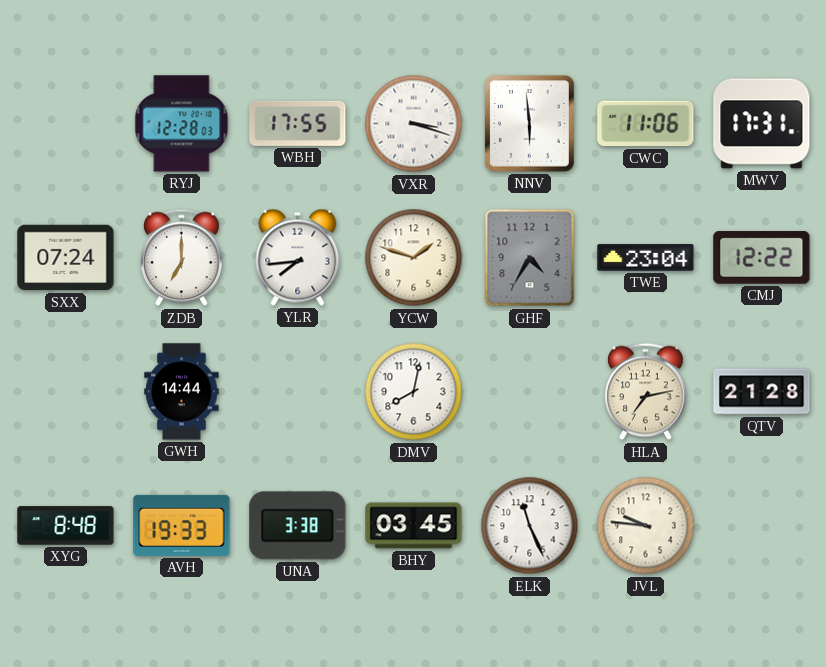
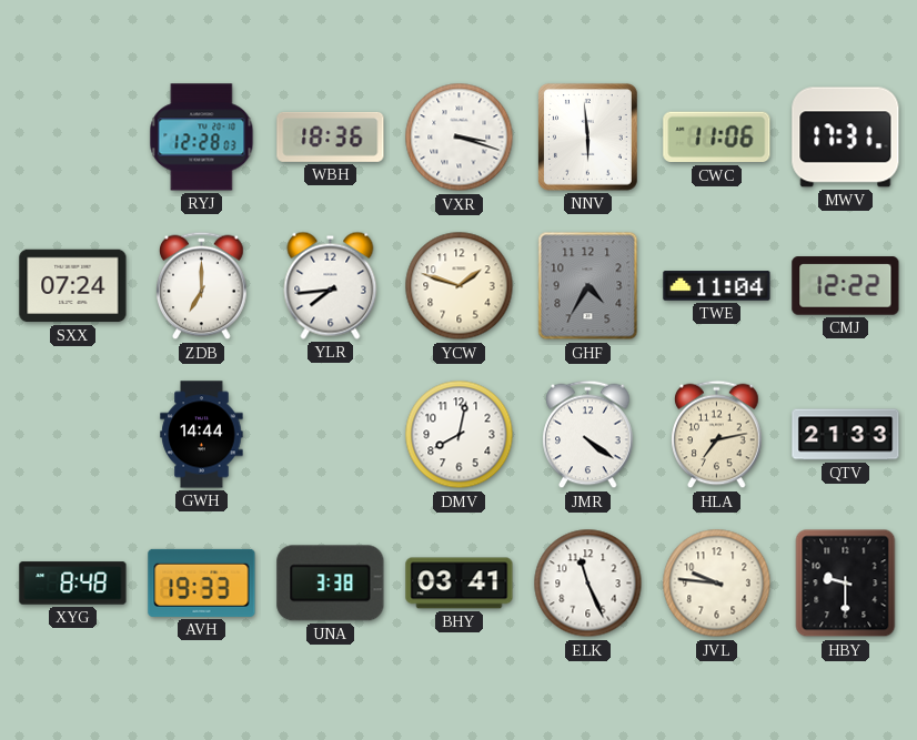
WBH: 17:55 -> 18:36 (331, 136)
TWE: 23:04 -> 11:04 (717, 286)
JMR: none -> 4:21 (588, 435)
QTV: 21:28 -> 21:33 (846, 435)
BHY: 03:45 -> 03:41 (460, 584)
HBY: none -> 9:30 (846, 584)
